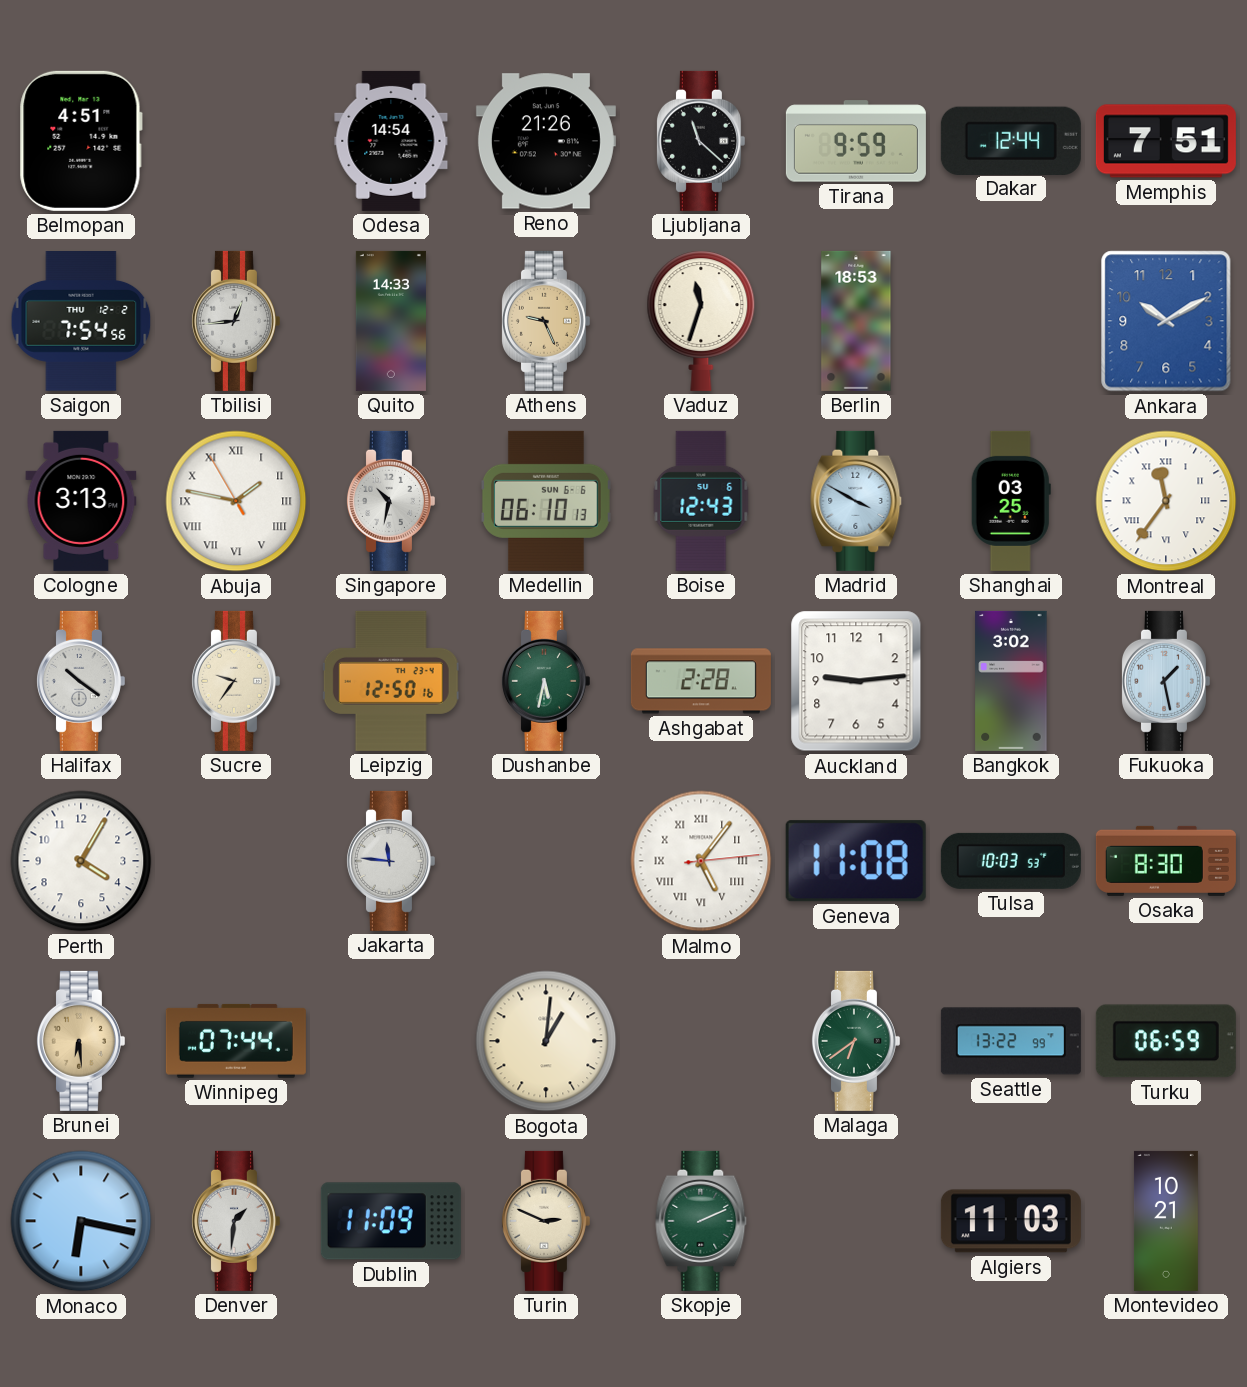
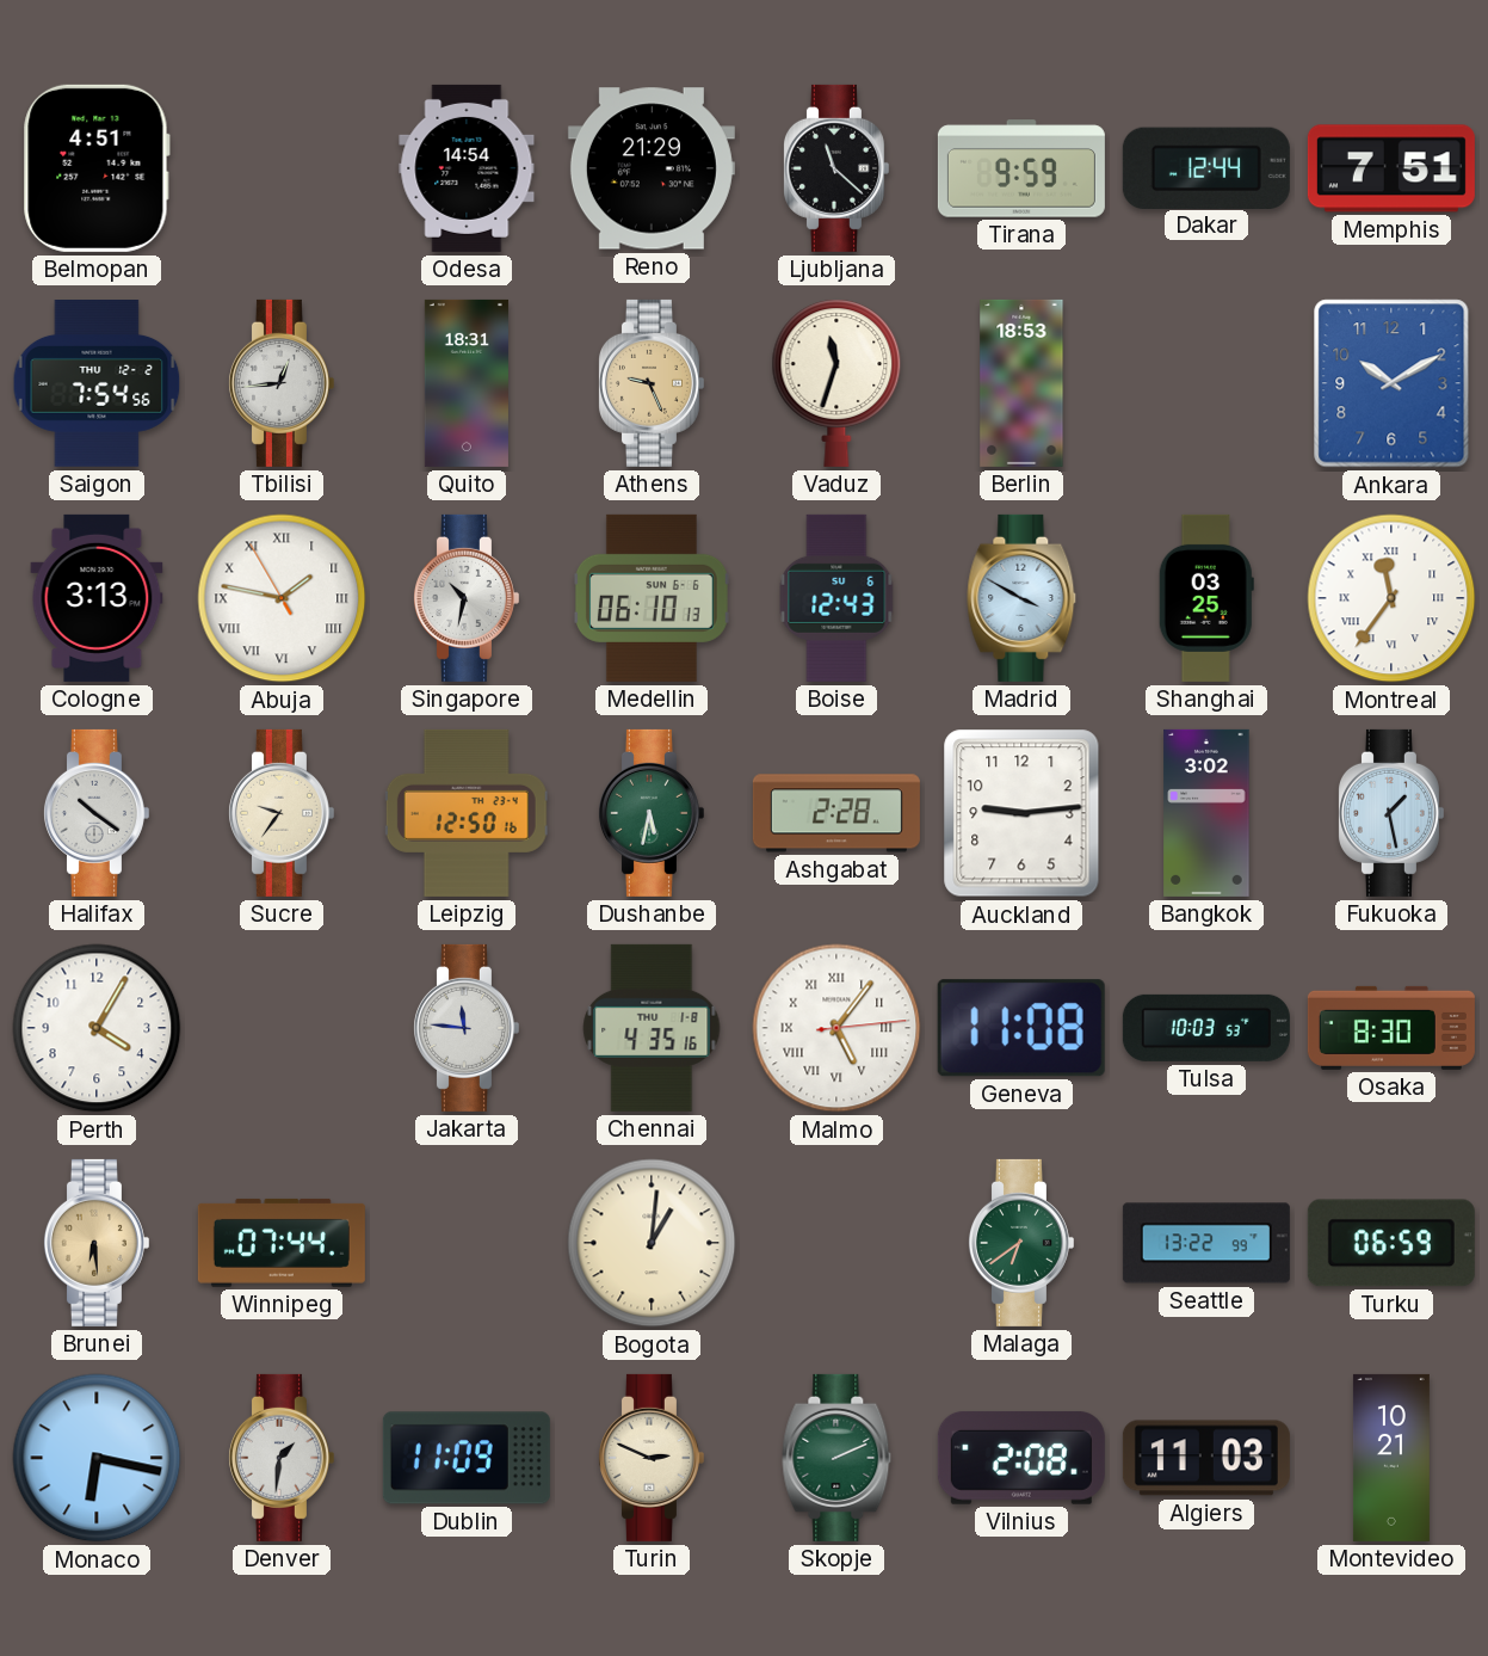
Reno: 21:26 -> 21:29 (652, 168)
Quito: 14:33 -> 18:31 (467, 383)
Chennai: none -> 4:35 (652, 1028)
Vilnius: none -> 2:08 (1021, 1458)
